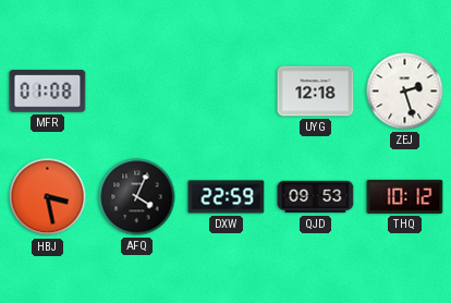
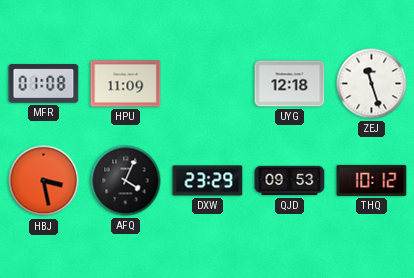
HPU: none -> 11:09 (126, 84)
ZEJ: 2:27 -> 11:27 (372, 84)
DXW: 22:59 -> 23:29 (208, 181)
